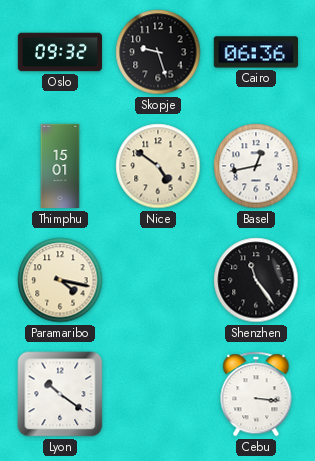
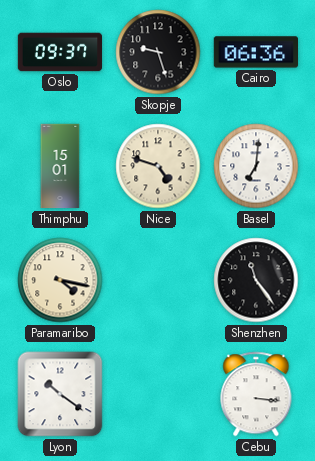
Oslo: 09:32 -> 09:37 (60, 52)
Nice: 4:51 -> 4:48 (158, 166)
Basel: 12:43 -> 7:01 (256, 166)
